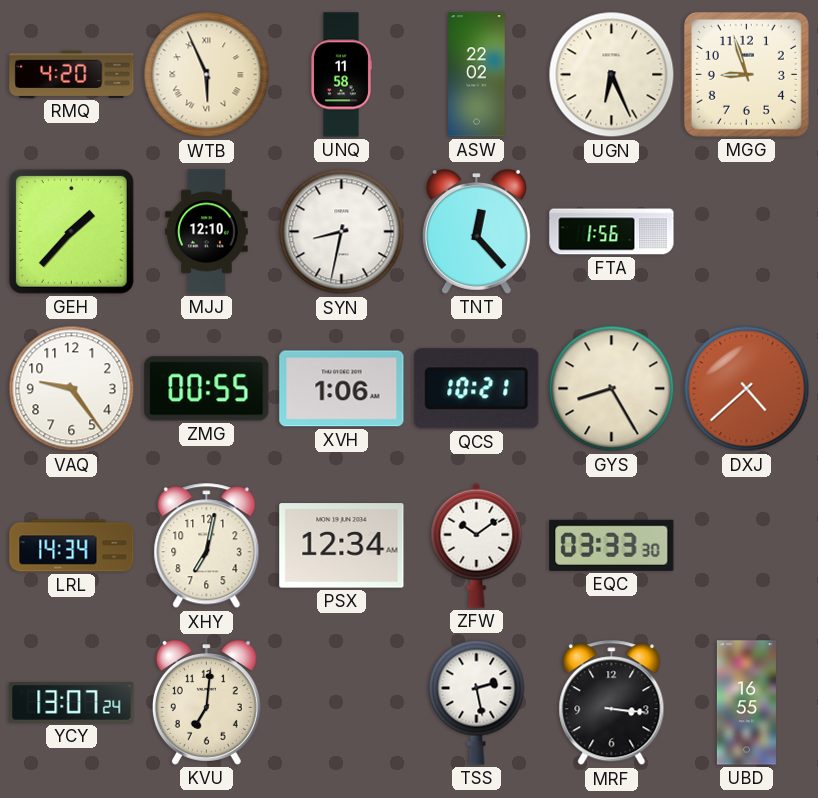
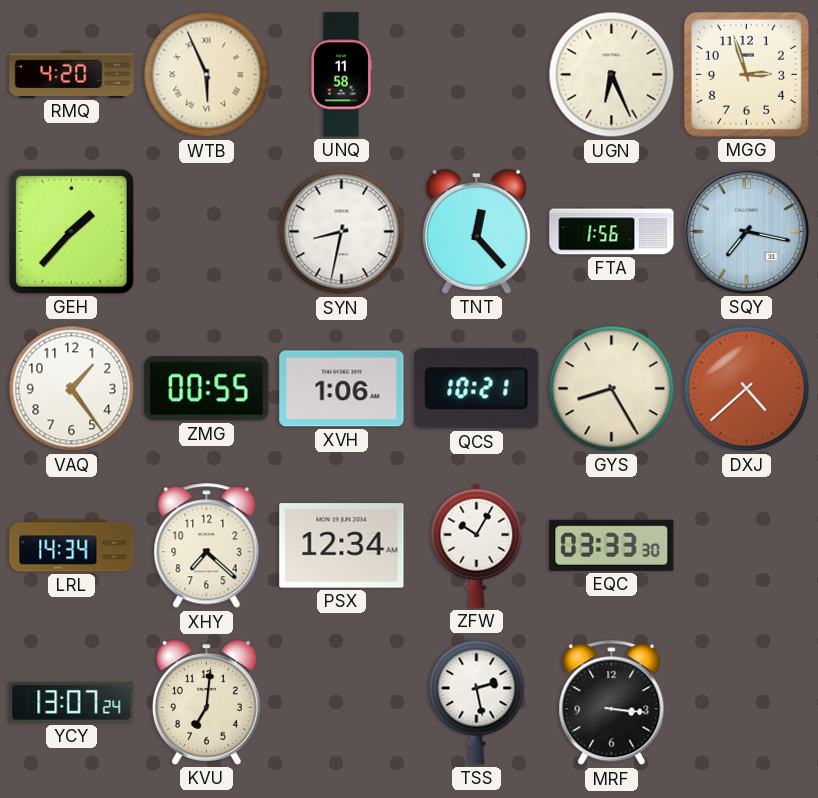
ASW: 22:02 -> none (477, 75)
MGG: 8:57 -> 2:57 (746, 74)
MJJ: 12:10 -> none (207, 232)
SQY: none -> 7:17 (746, 231)
VAQ: 9:24 -> 1:24 (72, 389)
XHY: 7:02 -> 7:22 (207, 546)
ZFW: 10:09 -> 10:05 (477, 545)
UBD: 16:55 -> none (746, 703)
